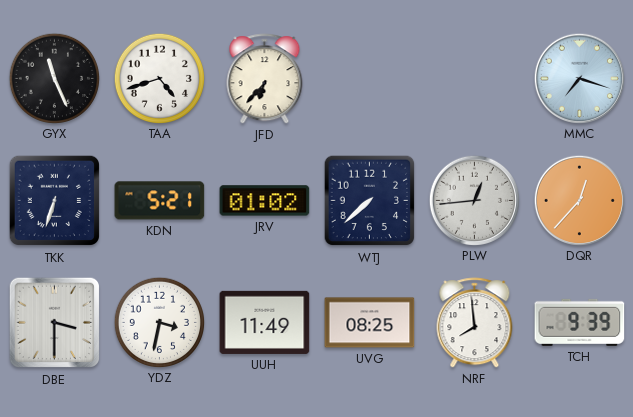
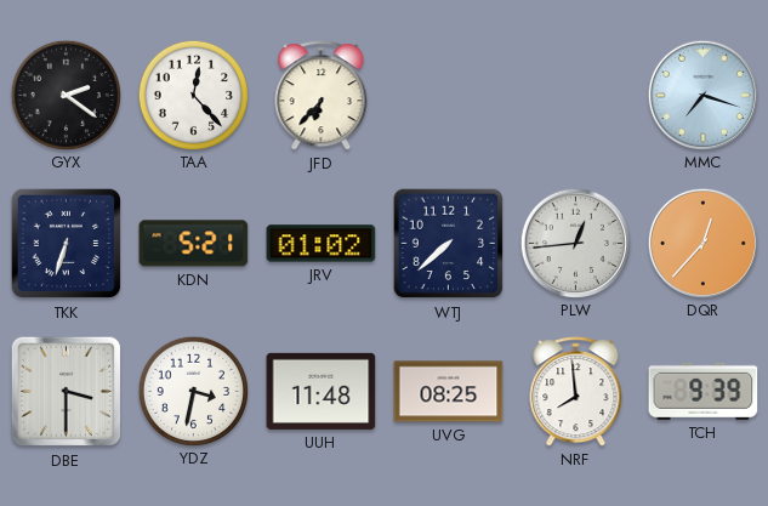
GYX: 11:26 -> 2:21 (66, 95)
TAA: 4:42 -> 12:23 (193, 95)
UUH: 11:49 -> 11:48 (322, 391)
